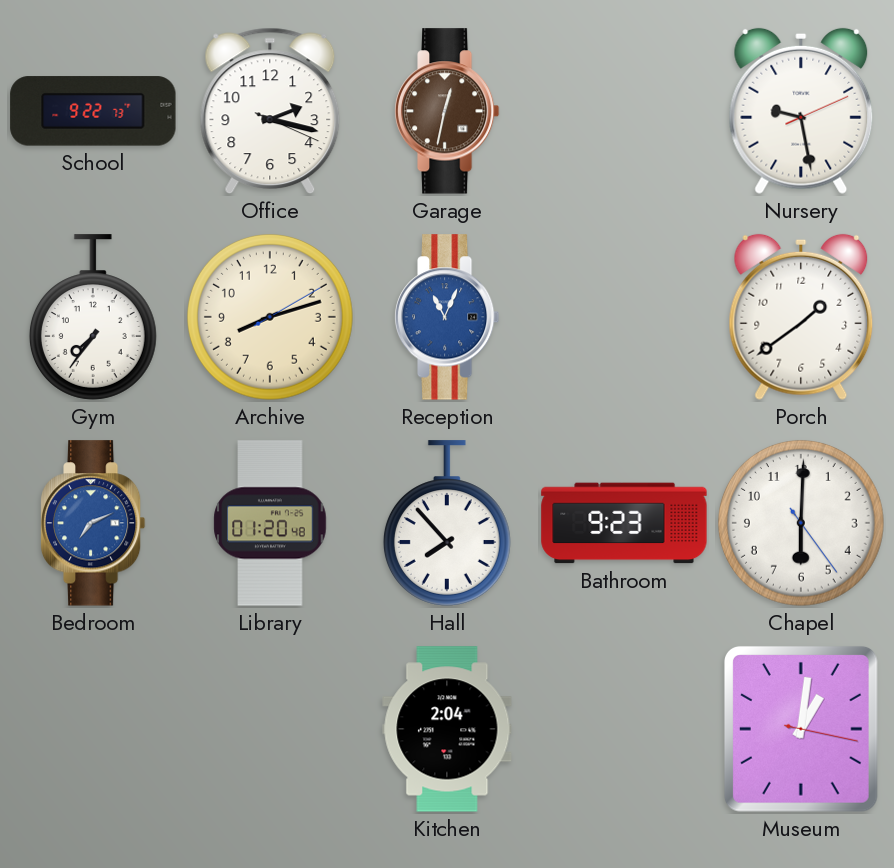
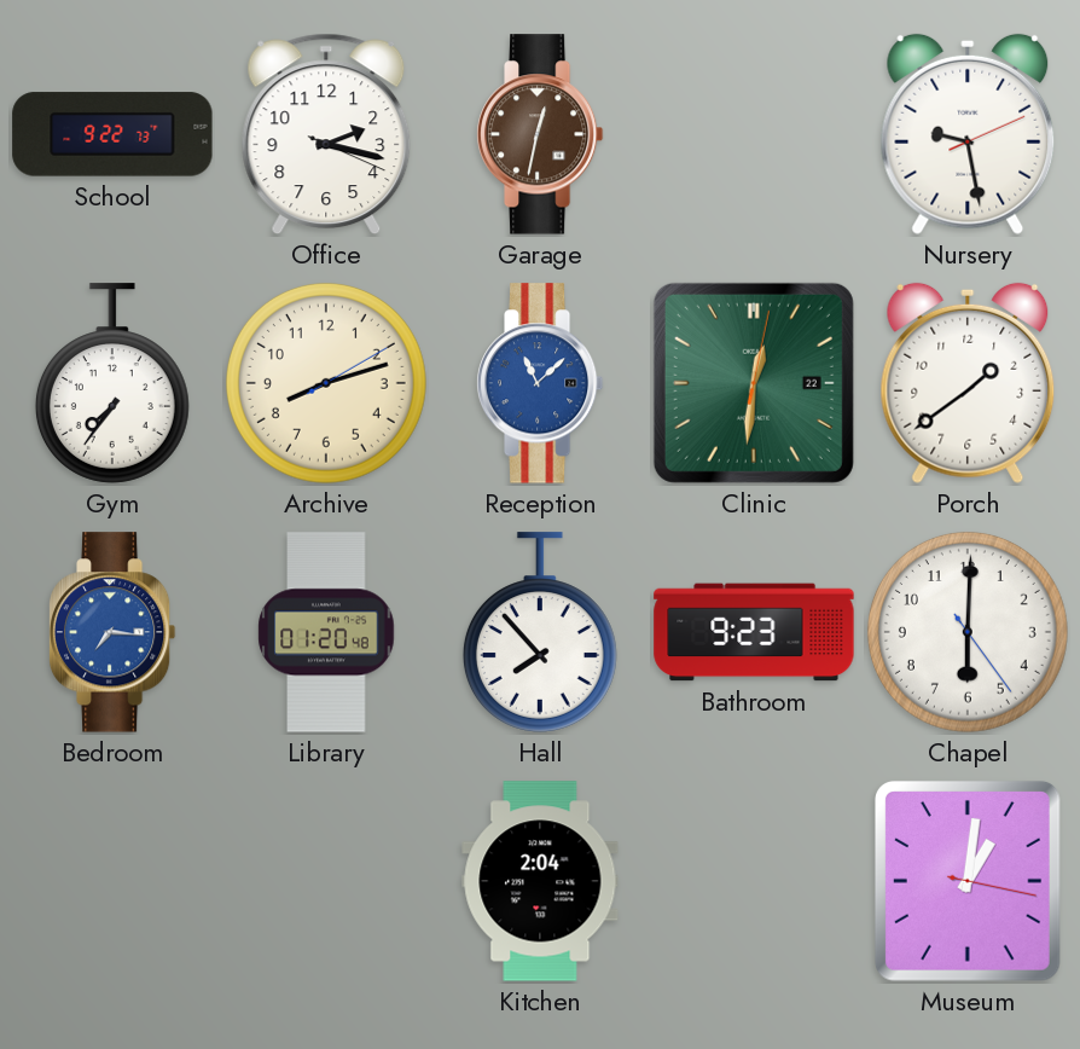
Reception: 11:04 -> 11:08 (540, 383)
Clinic: none -> 12:31 (754, 383)
Bedroom: 7:11 -> 7:16 (112, 632)
